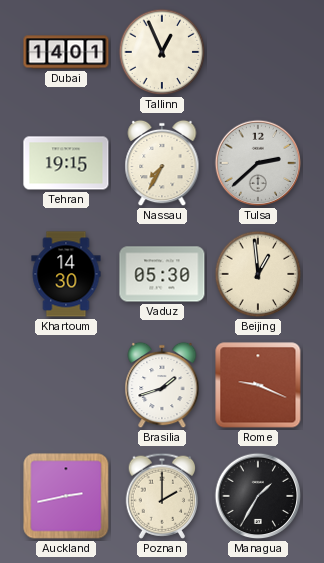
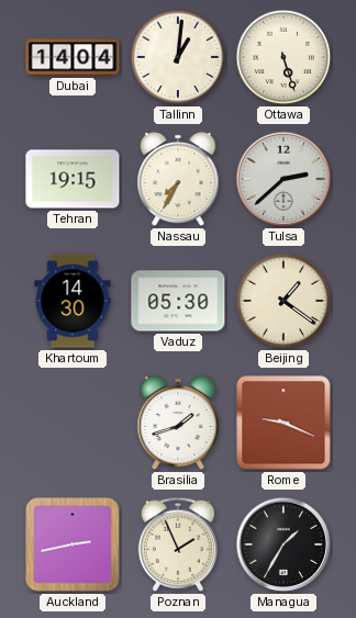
Dubai: 14:01 -> 14:04 (73, 57)
Tallinn: 12:56 -> 1:01 (178, 57)
Ottawa: none -> 5:27 (283, 57)
Beijing: 12:59 -> 1:21 (283, 301)
Poznan: 2:00 -> 1:56 (178, 544)
